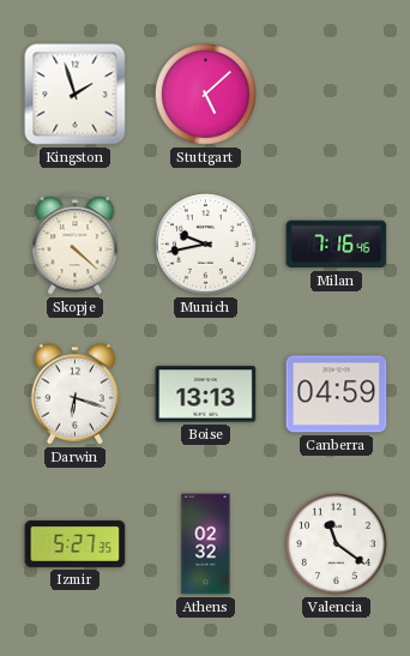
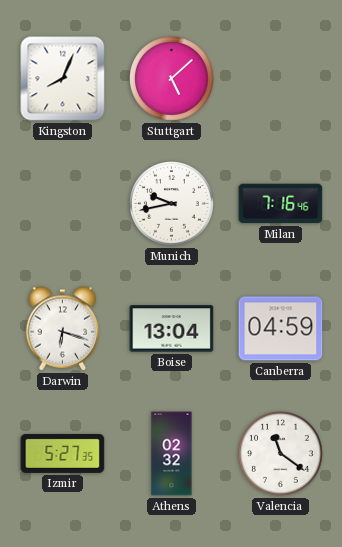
Kingston: 1:57 -> 8:04 (63, 79)
Skopje: 4:22 -> none (76, 245)
Boise: 13:13 -> 13:04 (172, 329)
